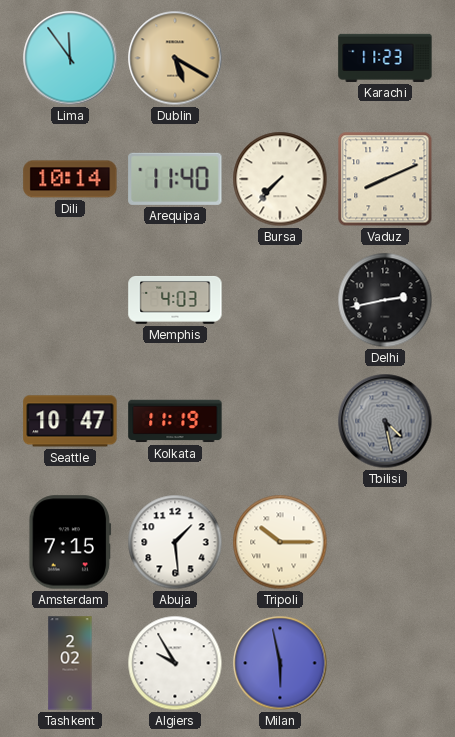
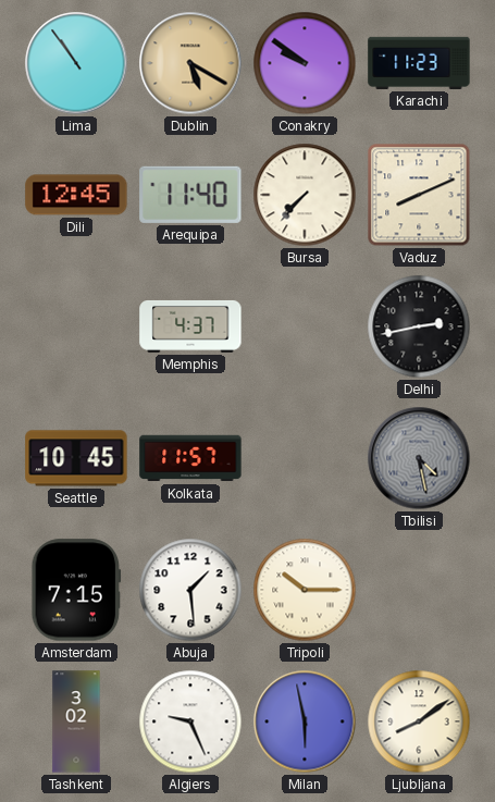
Lima: 11:54 -> 10:54 (76, 63)
Conakry: none -> 9:51 (305, 63)
Dili: 10:14 -> 12:45 (76, 195)
Memphis: 4:03 -> 4:37 (190, 326)
Seattle: 10:47 -> 10:45 (76, 458)
Kolkata: 11:19 -> 11:57 (190, 458)
Tashkent: 2:02 -> 3:02 (76, 721)
Algiers: 9:55 -> 9:26 (190, 721)
Ljubljana: none -> 8:09 (419, 721)
